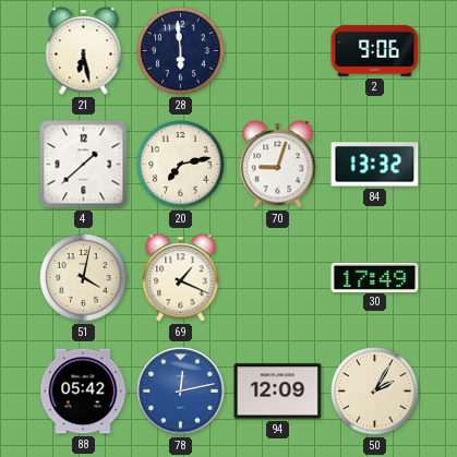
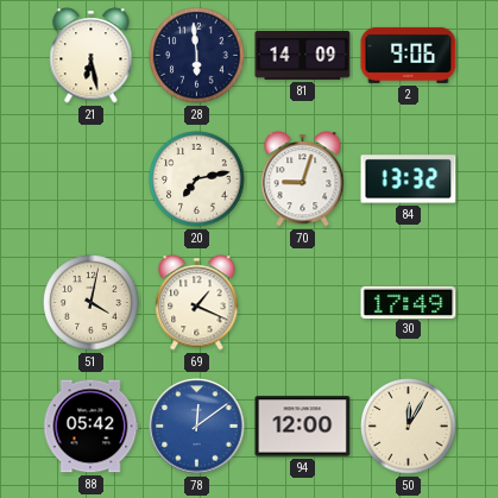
81: none -> 14:09 (303, 55)
4: 1:38 -> none (84, 165)
78: 12:13 -> 12:09 (197, 427)
94: 12:09 -> 12:00 (303, 427)
50: 2:05 -> 12:05 (409, 427)
